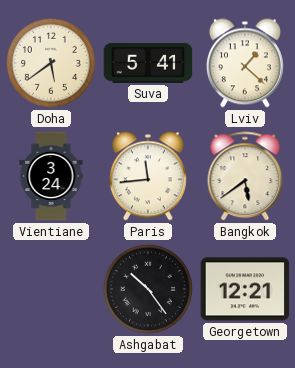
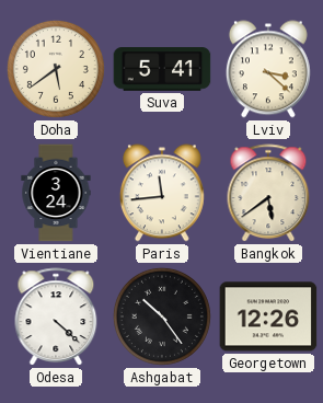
Lviv: 1:22 -> 3:22 (268, 69)
Odesa: none -> 4:22 (56, 318)
Georgetown: 12:21 -> 12:26 (268, 316)
